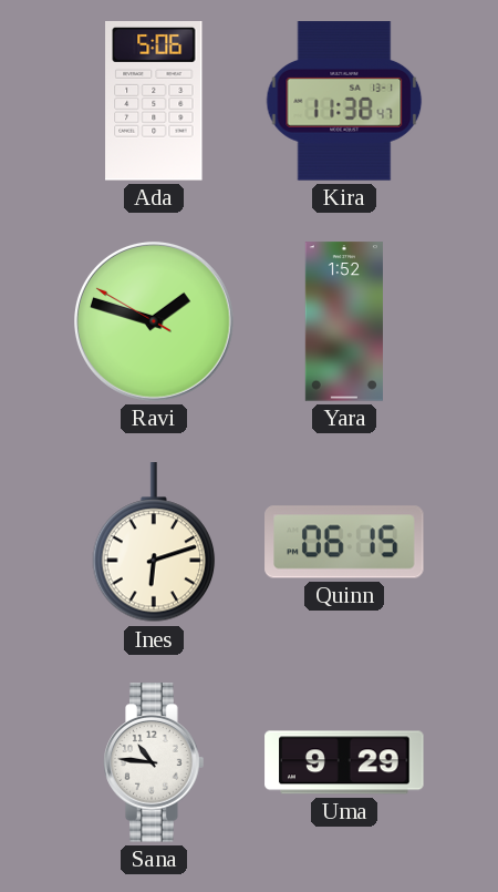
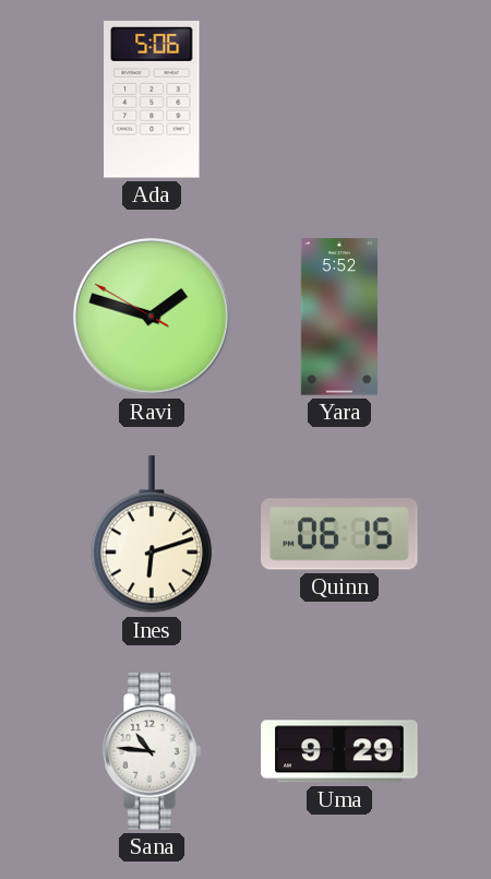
Kira: 11:38 -> none (344, 101)
Yara: 1:52 -> 5:52 (339, 317)
